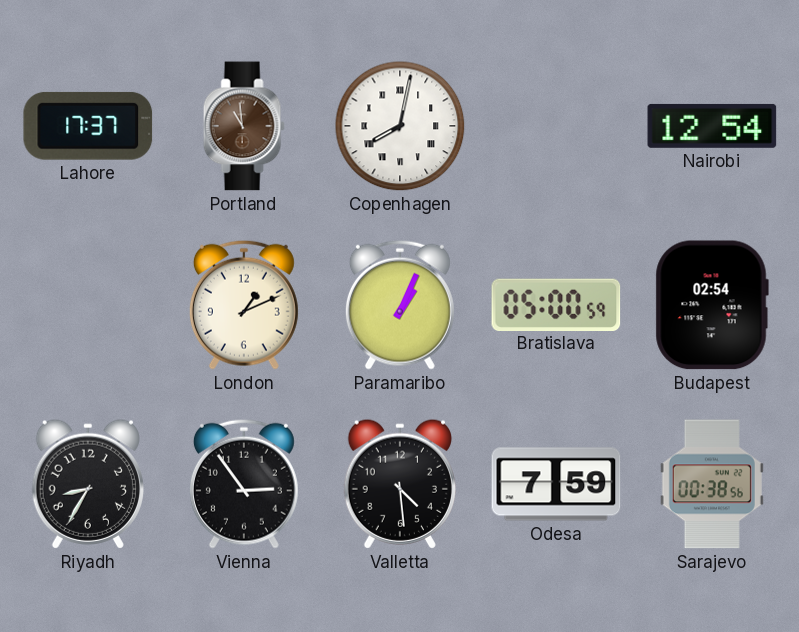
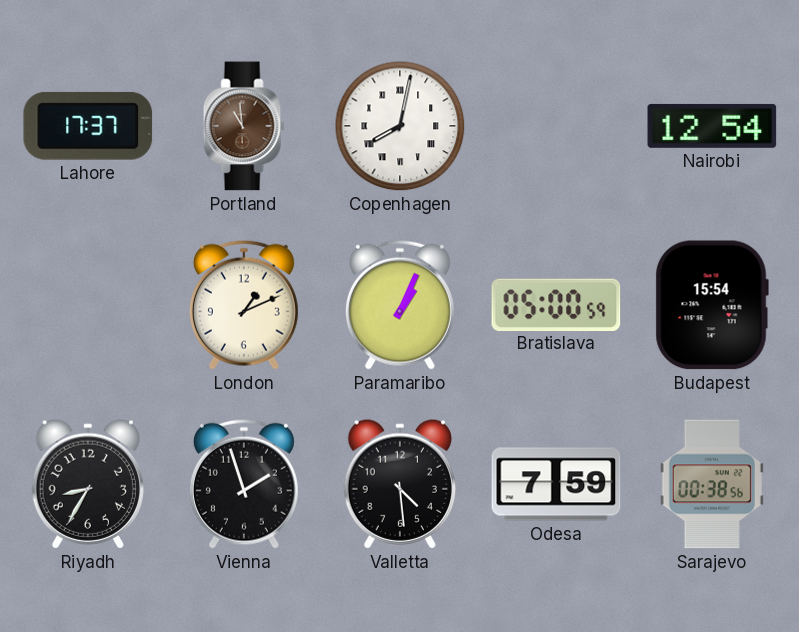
Budapest: 02:54 -> 15:54 (712, 305)
Vienna: 2:54 -> 1:57 (244, 484)
